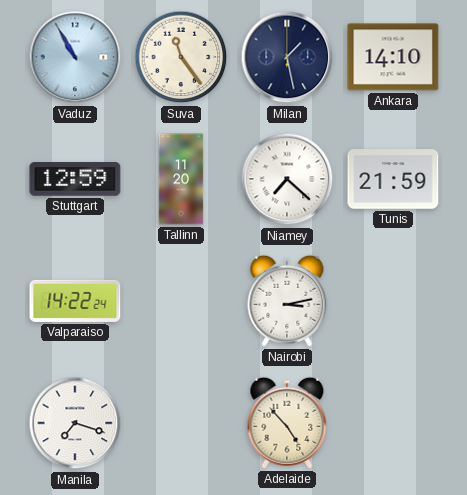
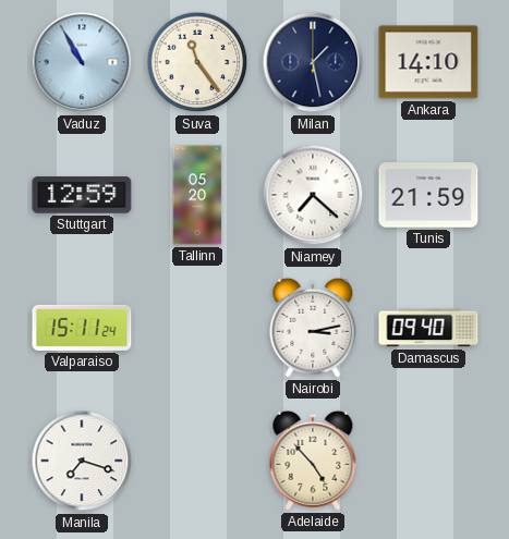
Tallinn: 11:20 -> 05:20 (197, 195)
Valparaiso: 14:22 -> 15:11 (82, 328)
Damascus: none -> 09:40 (428, 328)
